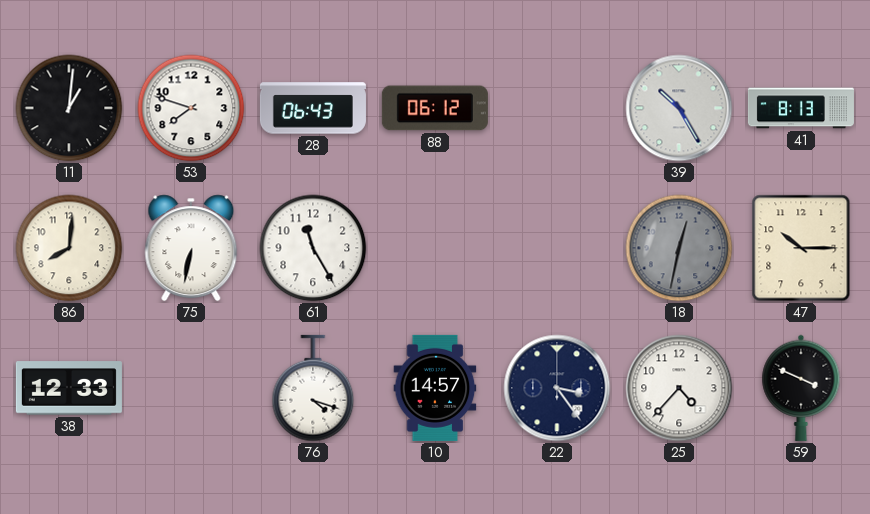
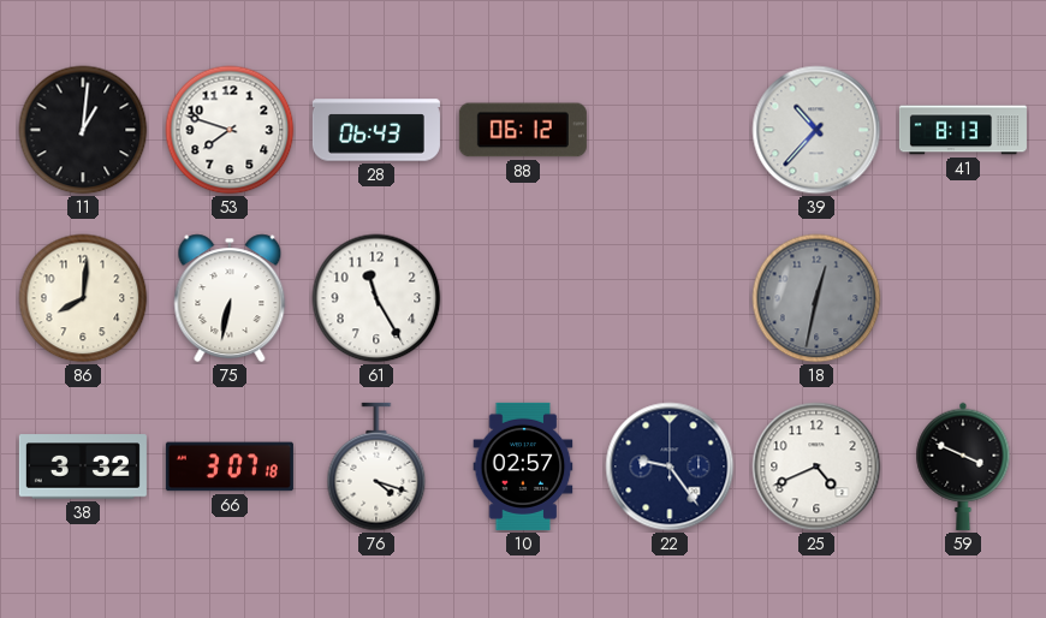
39: 10:25 -> 10:37 (816, 130)
47: 10:15 -> none (801, 248)
38: 12:33 -> 3:32 (83, 467)
66: none -> 3:07 (230, 467)
10: 14:57 -> 02:57 (523, 467)
22: 3:24 -> 9:24 (670, 467)
25: 4:37 -> 4:41 (816, 467)
